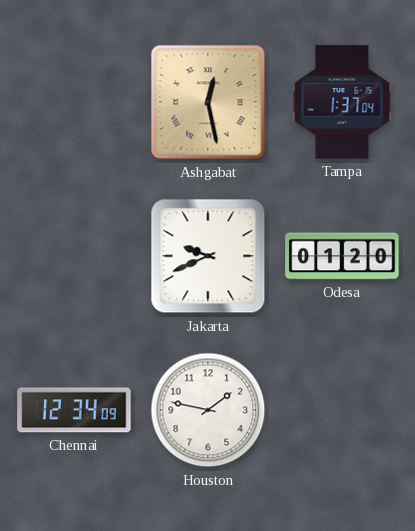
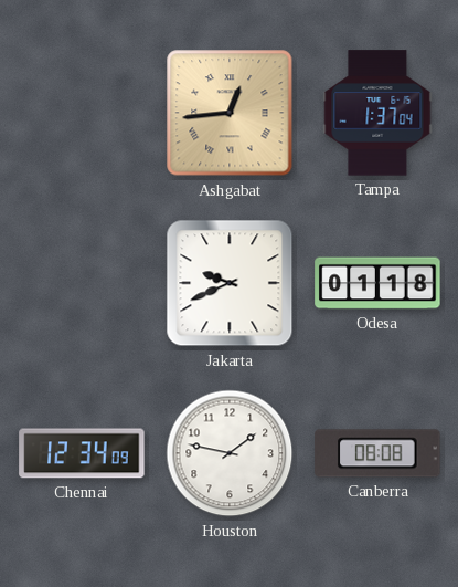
Ashgabat: 12:28 -> 12:44 (230, 113)
Odesa: 01:20 -> 01:18 (377, 283)
Canberra: none -> 08:08 (377, 453)
